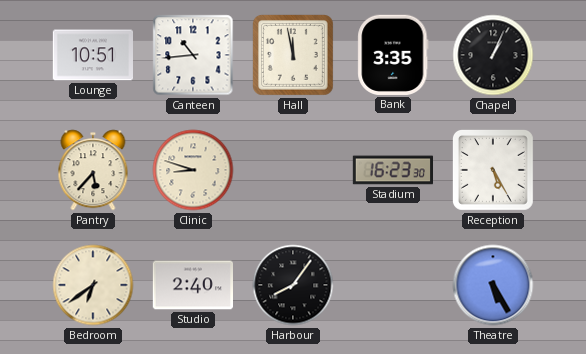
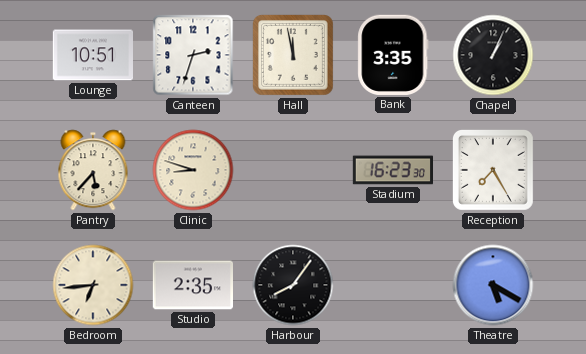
Canteen: 10:44 -> 2:33 (193, 55)
Reception: 5:25 -> 7:25 (493, 170)
Bedroom: 6:39 -> 6:44 (93, 285)
Studio: 2:40 -> 2:35 (192, 285)
Theatre: 5:25 -> 5:20 (493, 285)
